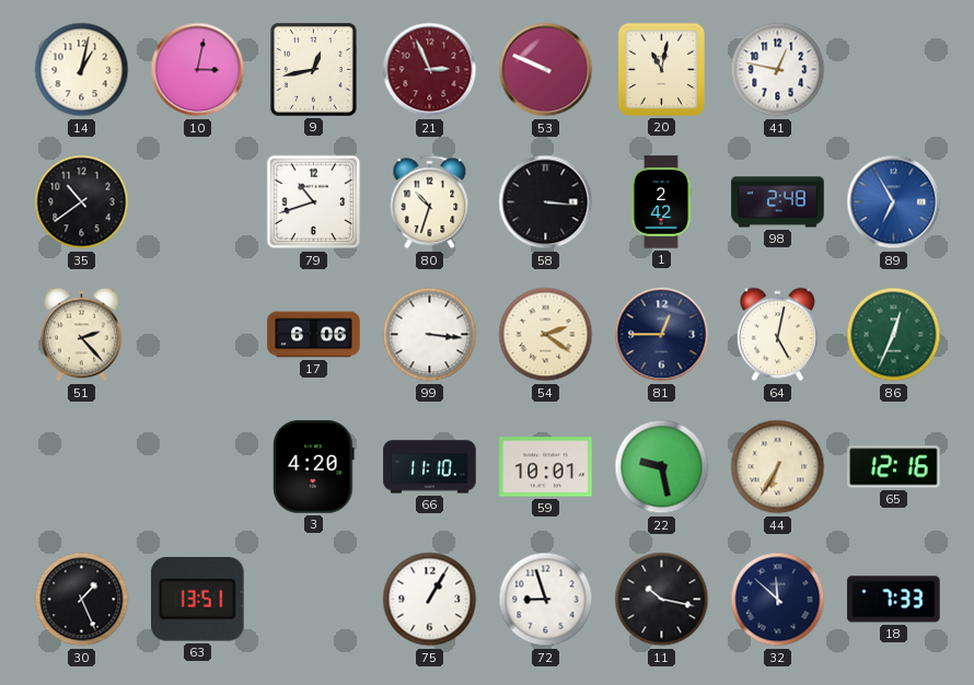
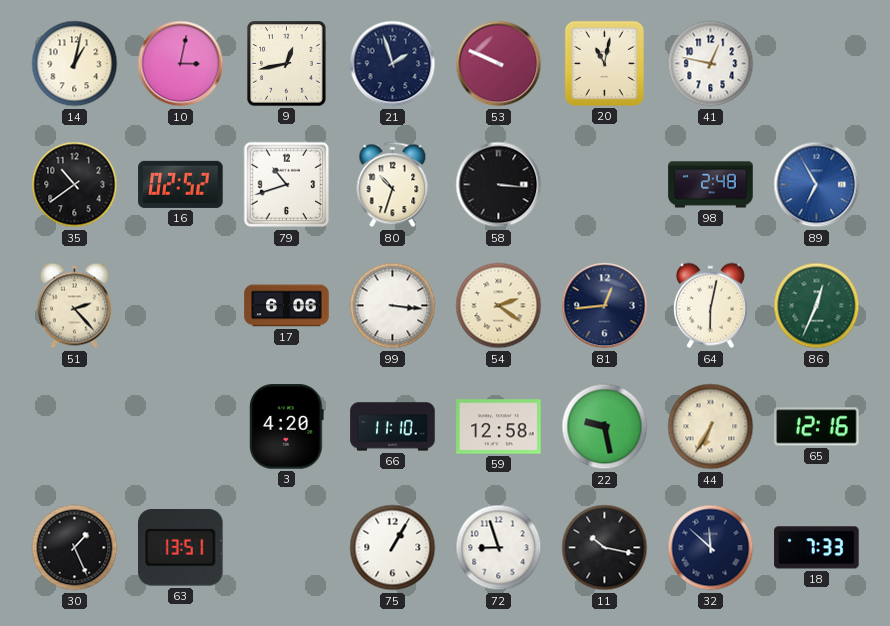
21: 2:56 -> 1:57 (393, 64)
21 dial: burgundy -> navy (393, 64)
16: none -> 02:52 (181, 184)
1: 2:42 -> none (661, 202)
81: 12:45 -> 12:44 (605, 306)
64: 5:02 -> 6:02 (710, 306)
59: 10:01 -> 12:58 (499, 427)
